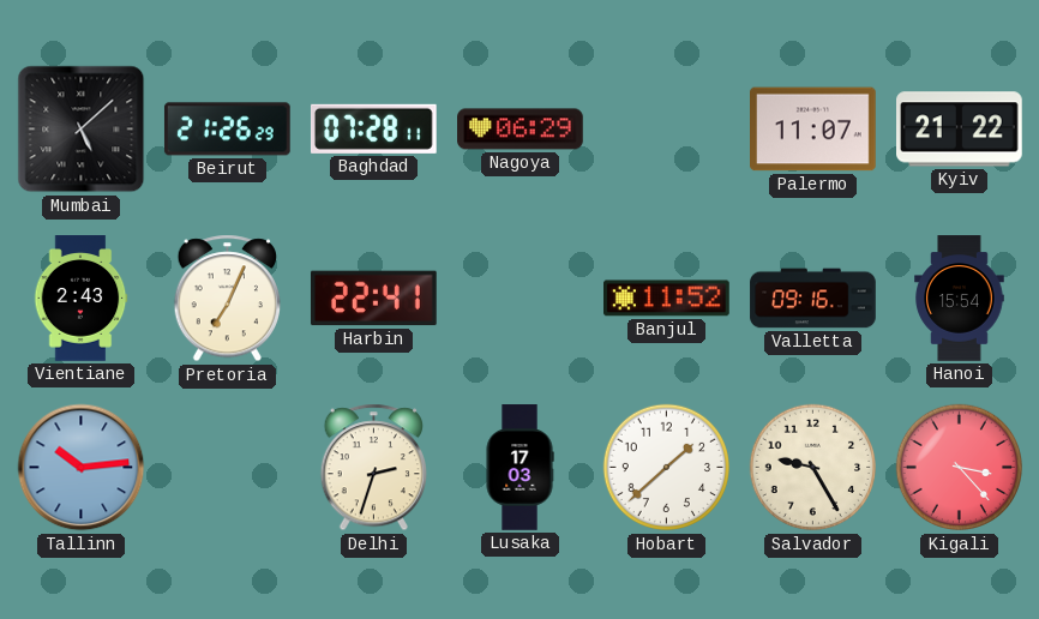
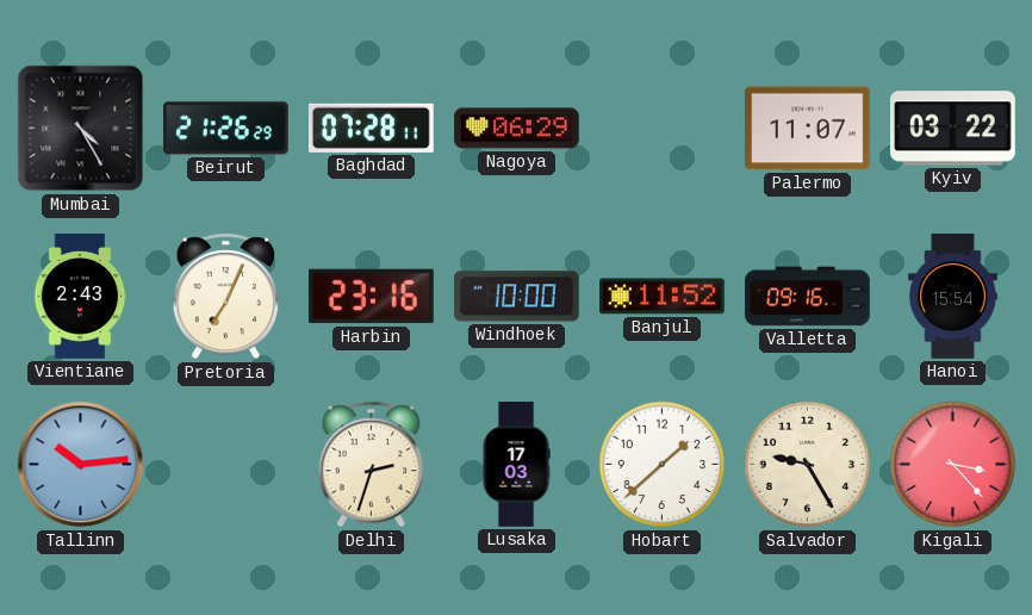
Mumbai: 5:08 -> 4:25 (81, 129)
Kyiv: 21:22 -> 03:22 (953, 129)
Harbin: 22:41 -> 23:16 (372, 297)
Windhoek: none -> 10:00 (517, 297)
